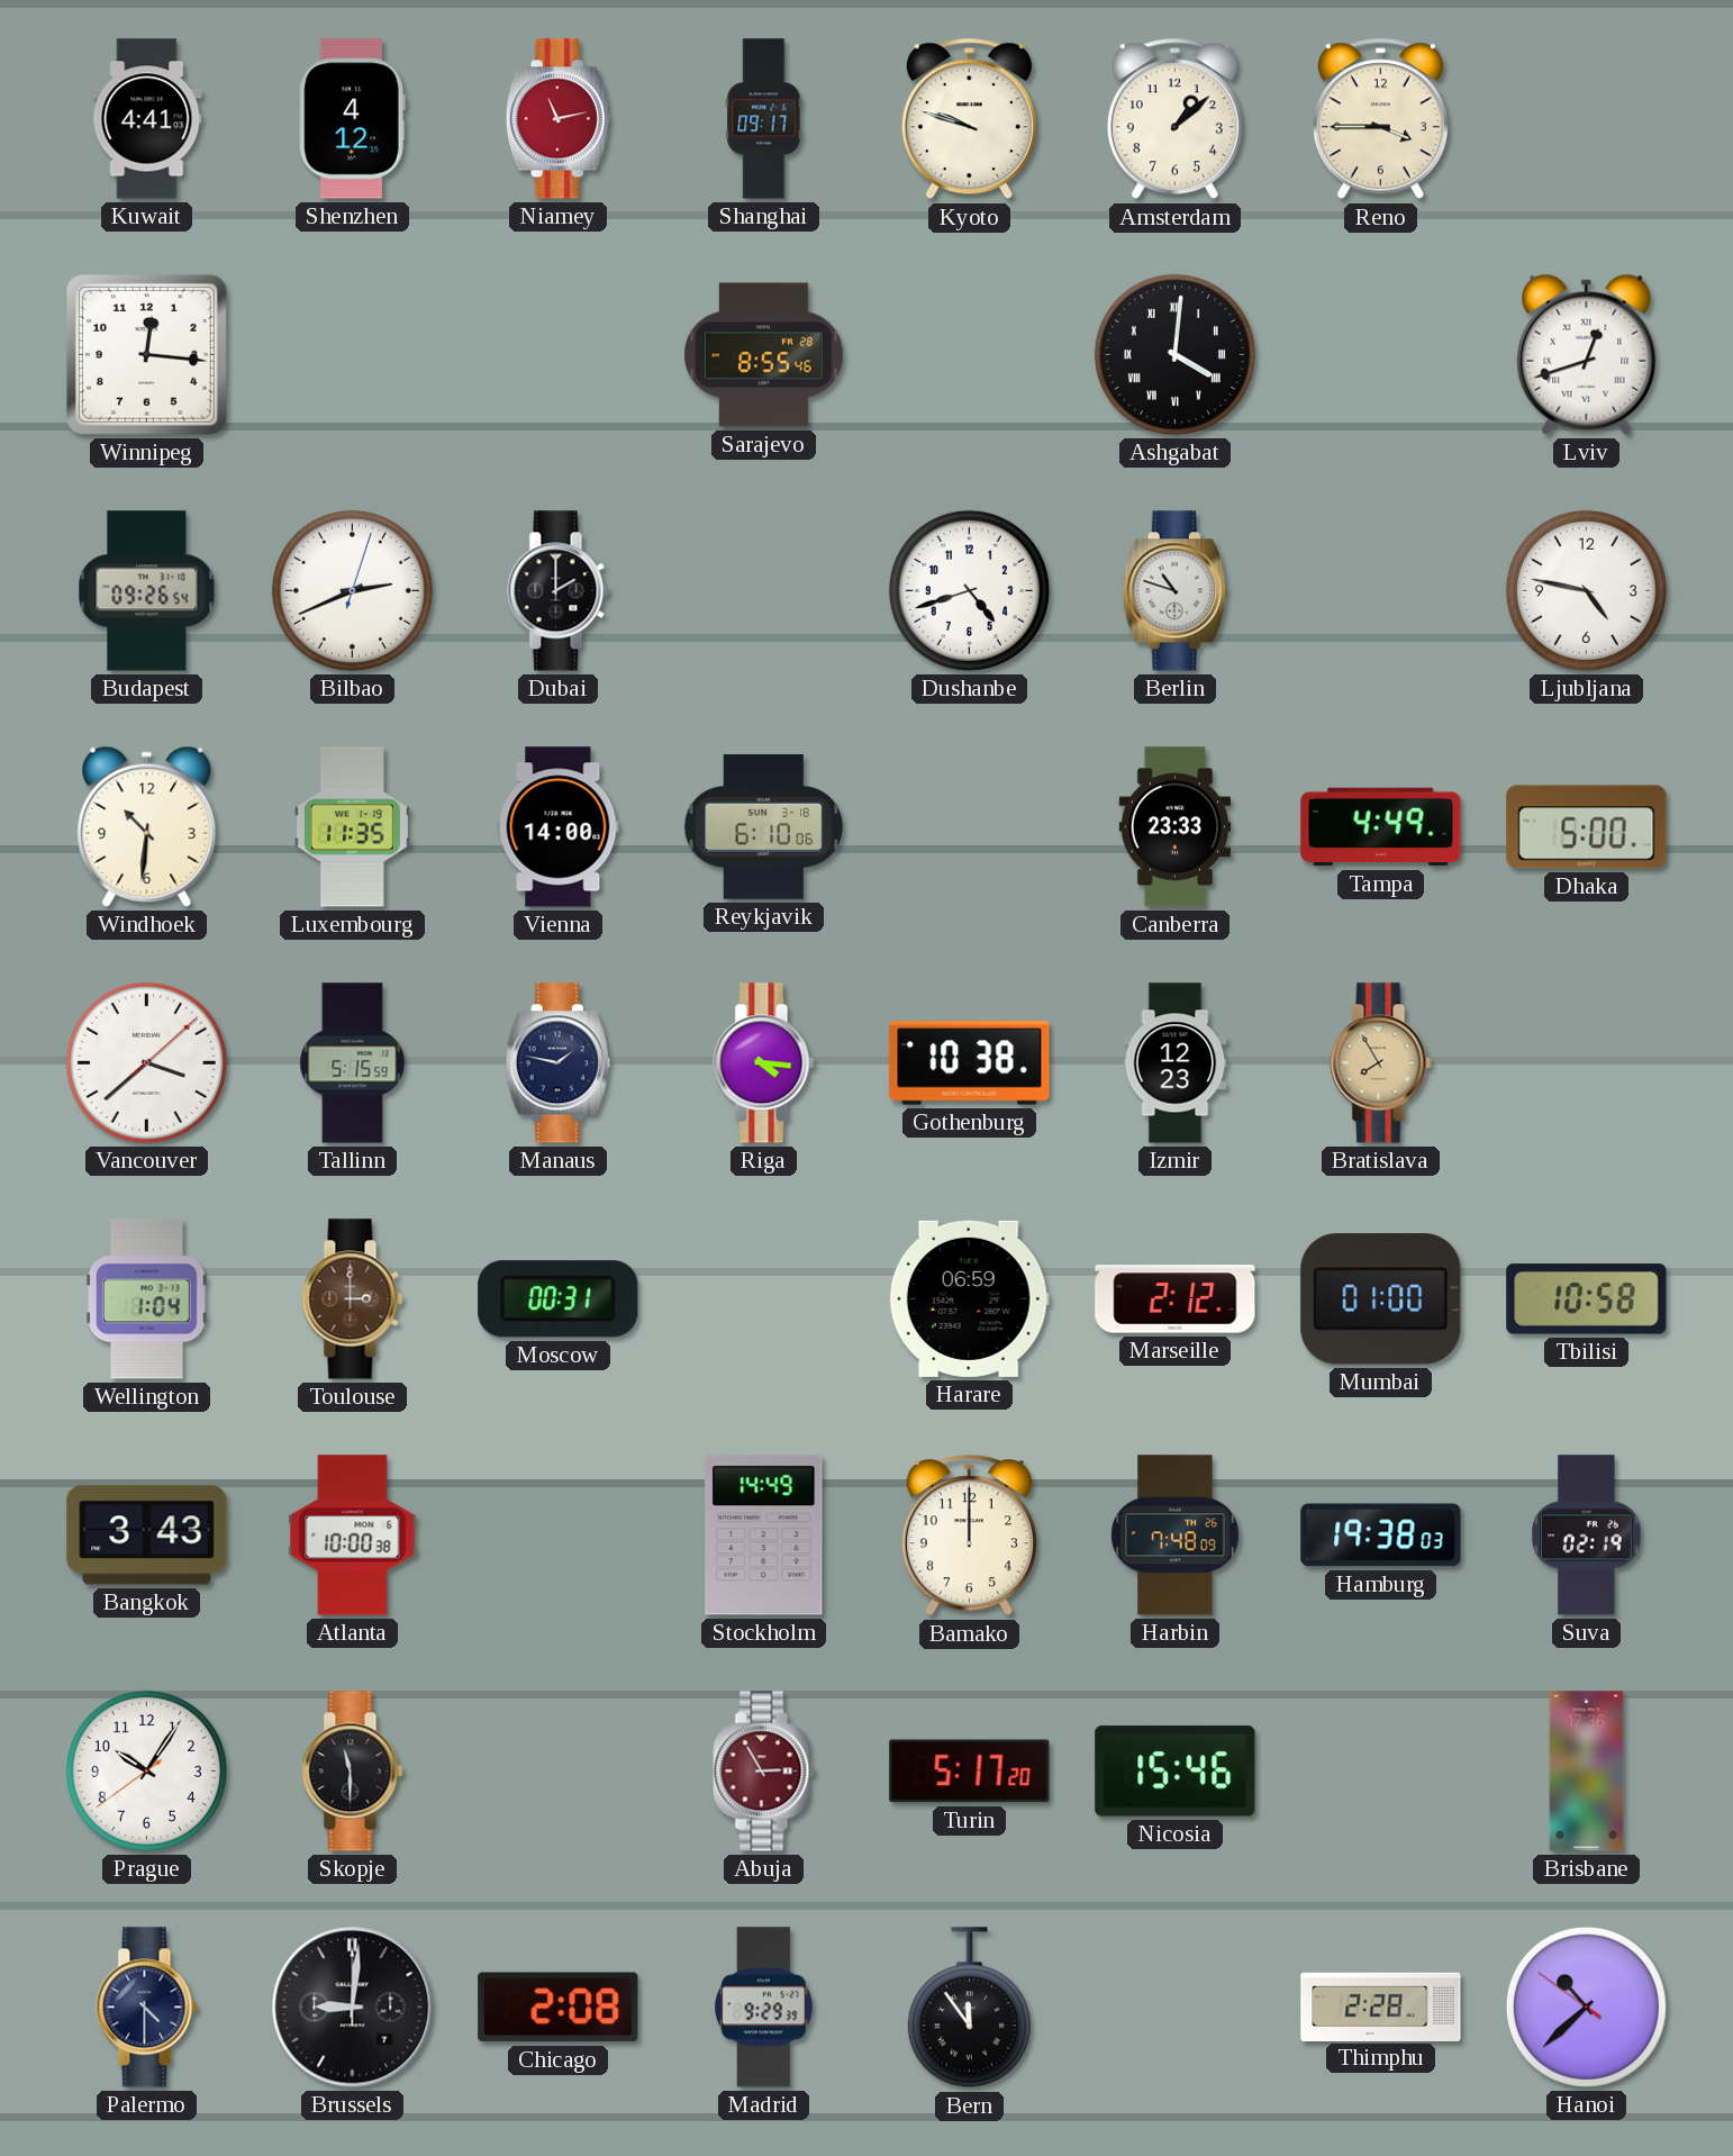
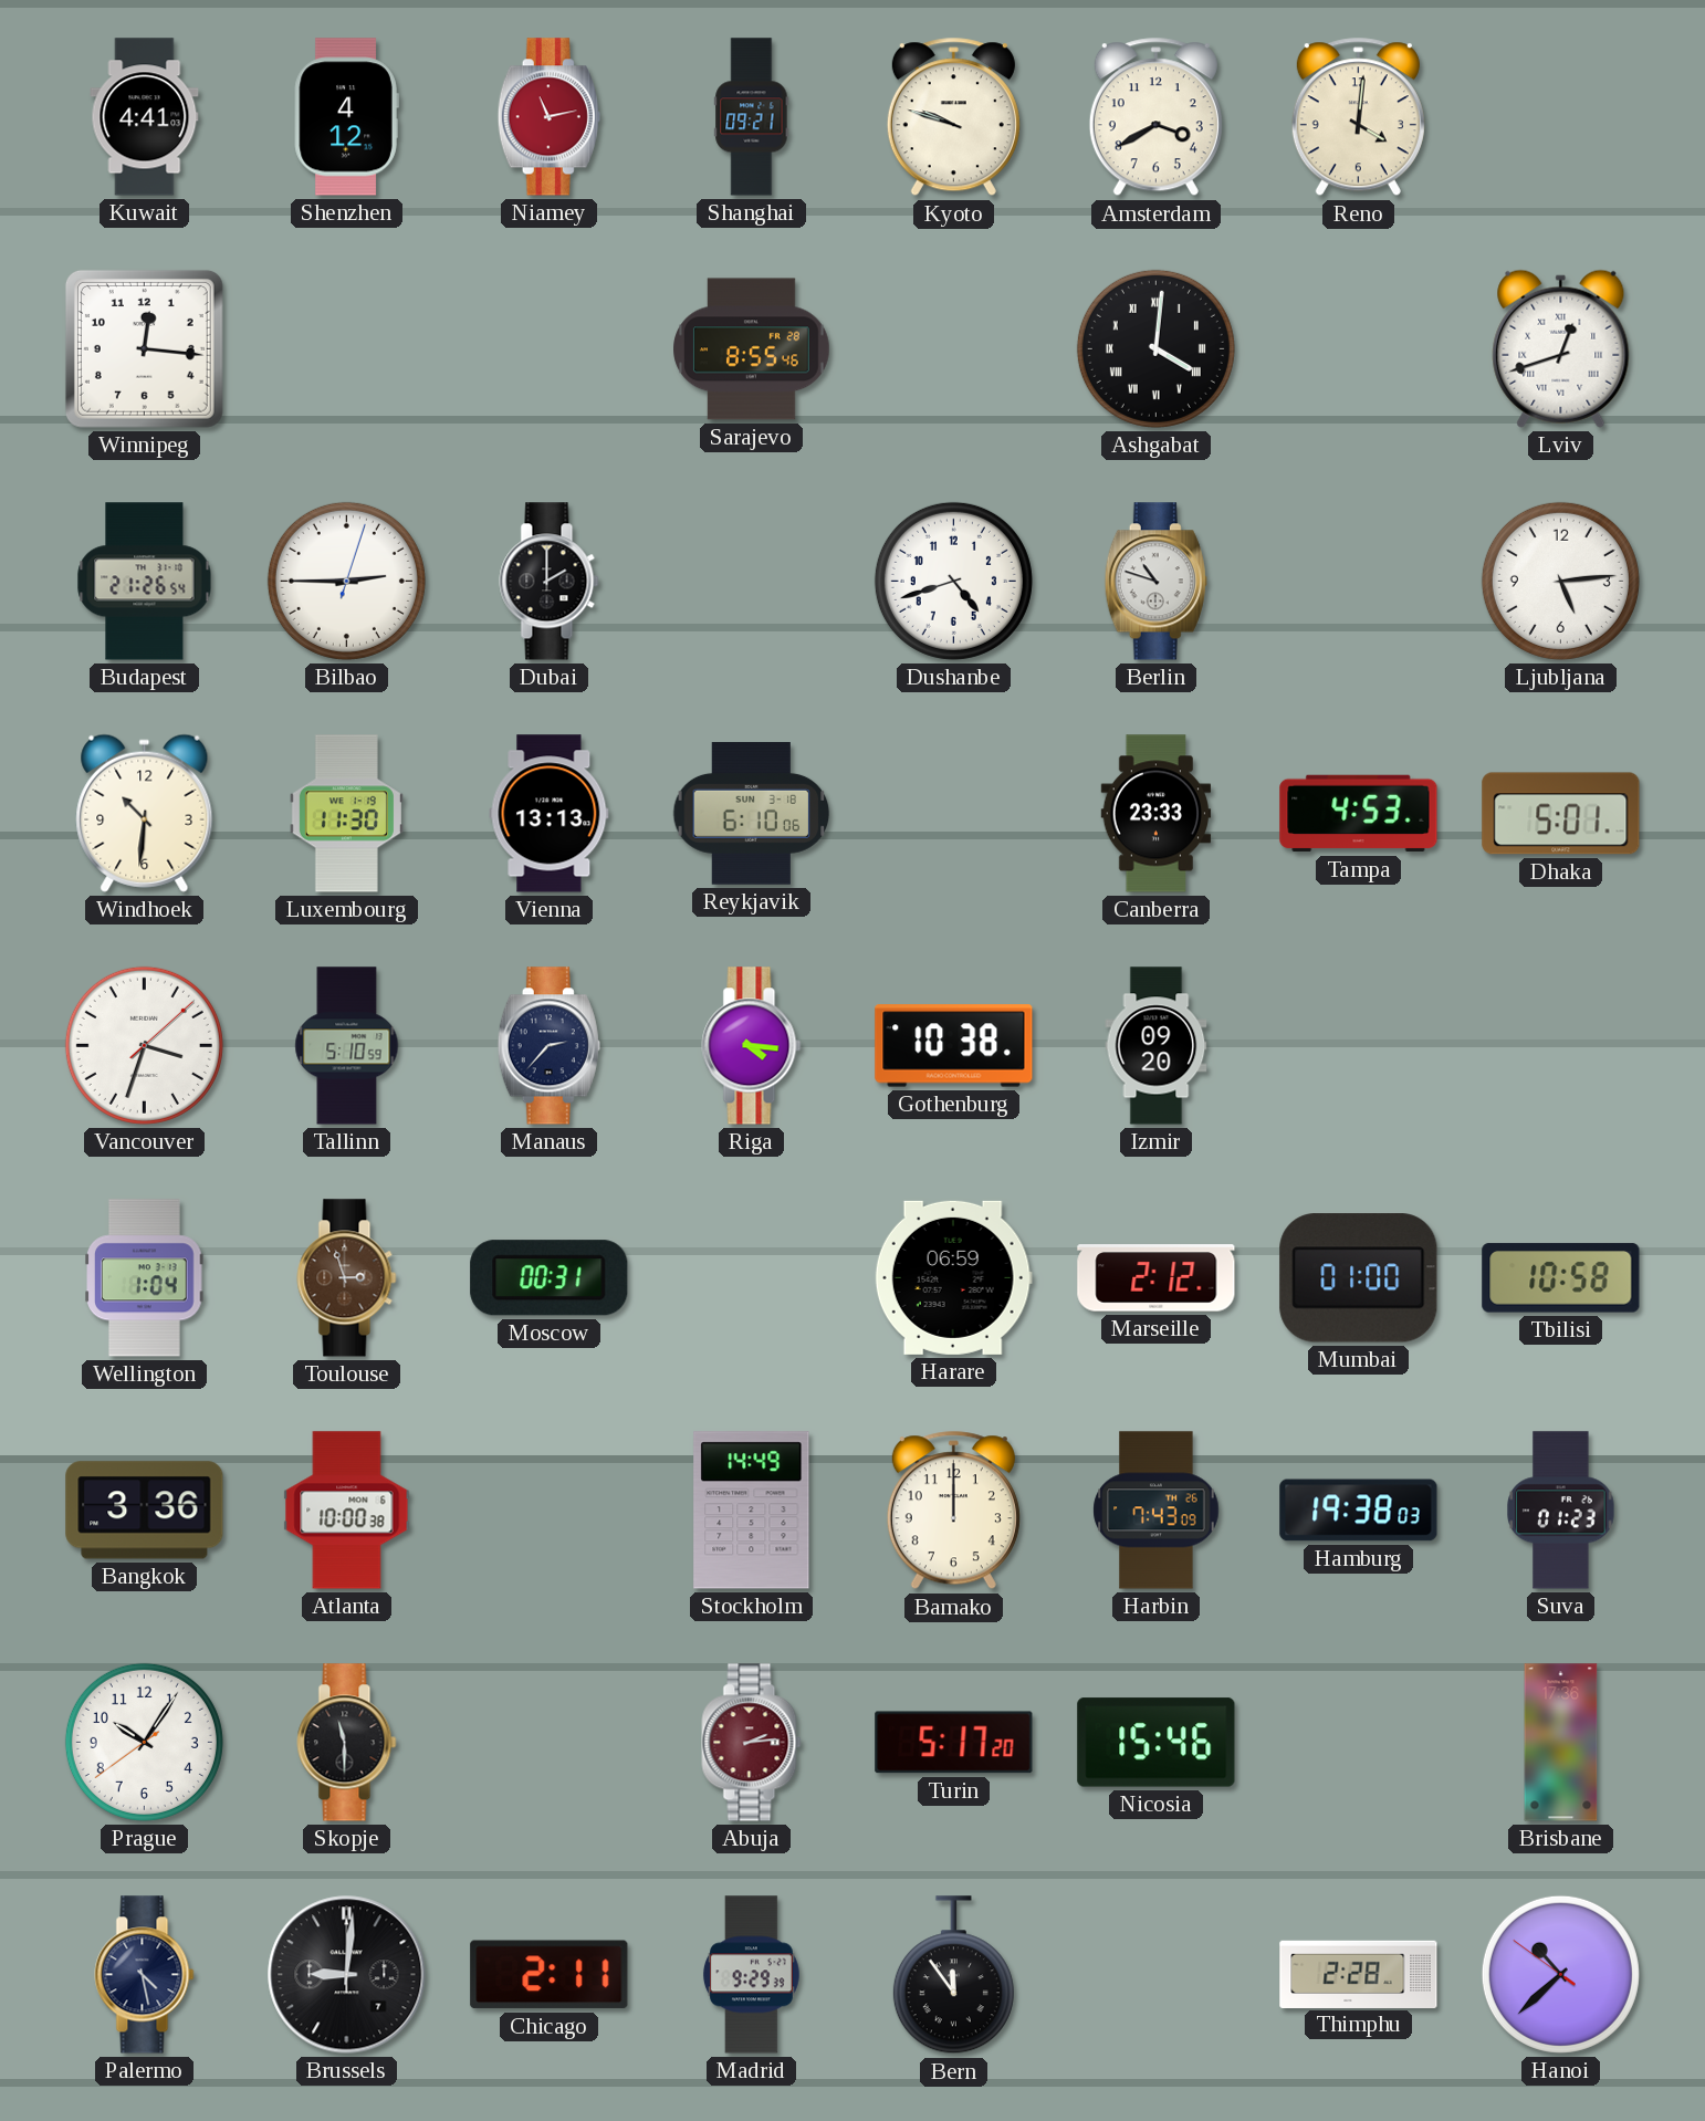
Shanghai: 09:17 -> 09:21 (752, 117)
Amsterdam: 1:08 -> 3:40 (1155, 117)
Reno: 3:45 -> 4:01 (1358, 117)
Budapest: 09:26 -> 21:26 (145, 582)
Bilbao: 2:41 -> 2:45 (346, 581)
Ljubljana: 4:47 -> 5:14 (1560, 581)
Luxembourg: 11:35 -> 11:30 (346, 814)
Vienna: 14:00 -> 13:13 (550, 814)
Tampa: 4:49 -> 4:53 (1359, 814)
Dhaka: 5:00 -> 5:01 (1561, 814)
Vancouver: 3:38 -> 3:33 (144, 1045)
Tallinn: 5:15 -> 5:10 (347, 1046)
Manaus: 1:47 -> 2:37 (548, 1046)
Izmir: 12:23 -> 09:20 (1157, 1046)
Bratislava: 7:55 -> none (1381, 1063)
Toulouse: 3:00 -> 2:57 (347, 1278)
Bangkok: 3:43 -> 3:36 (145, 1511)
Harbin: 7:48 -> 7:43 (1157, 1511)
Suva: 02:19 -> 01:23 (1561, 1511)
Abuja: 2:55 -> 2:14 (752, 1743)
Palermo: 4:30 -> 4:28 (145, 1975)
Chicago: 2:08 -> 2:11 (550, 1975)
